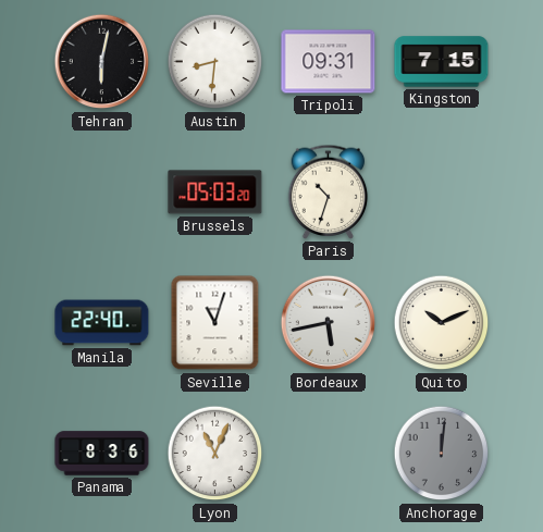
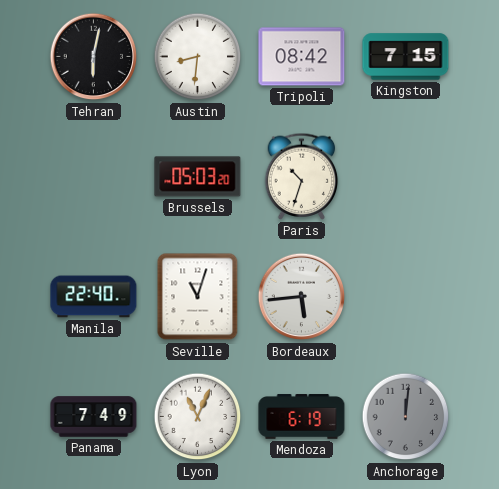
Tripoli: 09:31 -> 08:42 (302, 57)
Bordeaux: 5:43 -> 5:44 (302, 297)
Quito: 10:11 -> none (442, 323)
Panama: 8:36 -> 7:49 (94, 417)
Mendoza: none -> 6:19 (302, 417)
